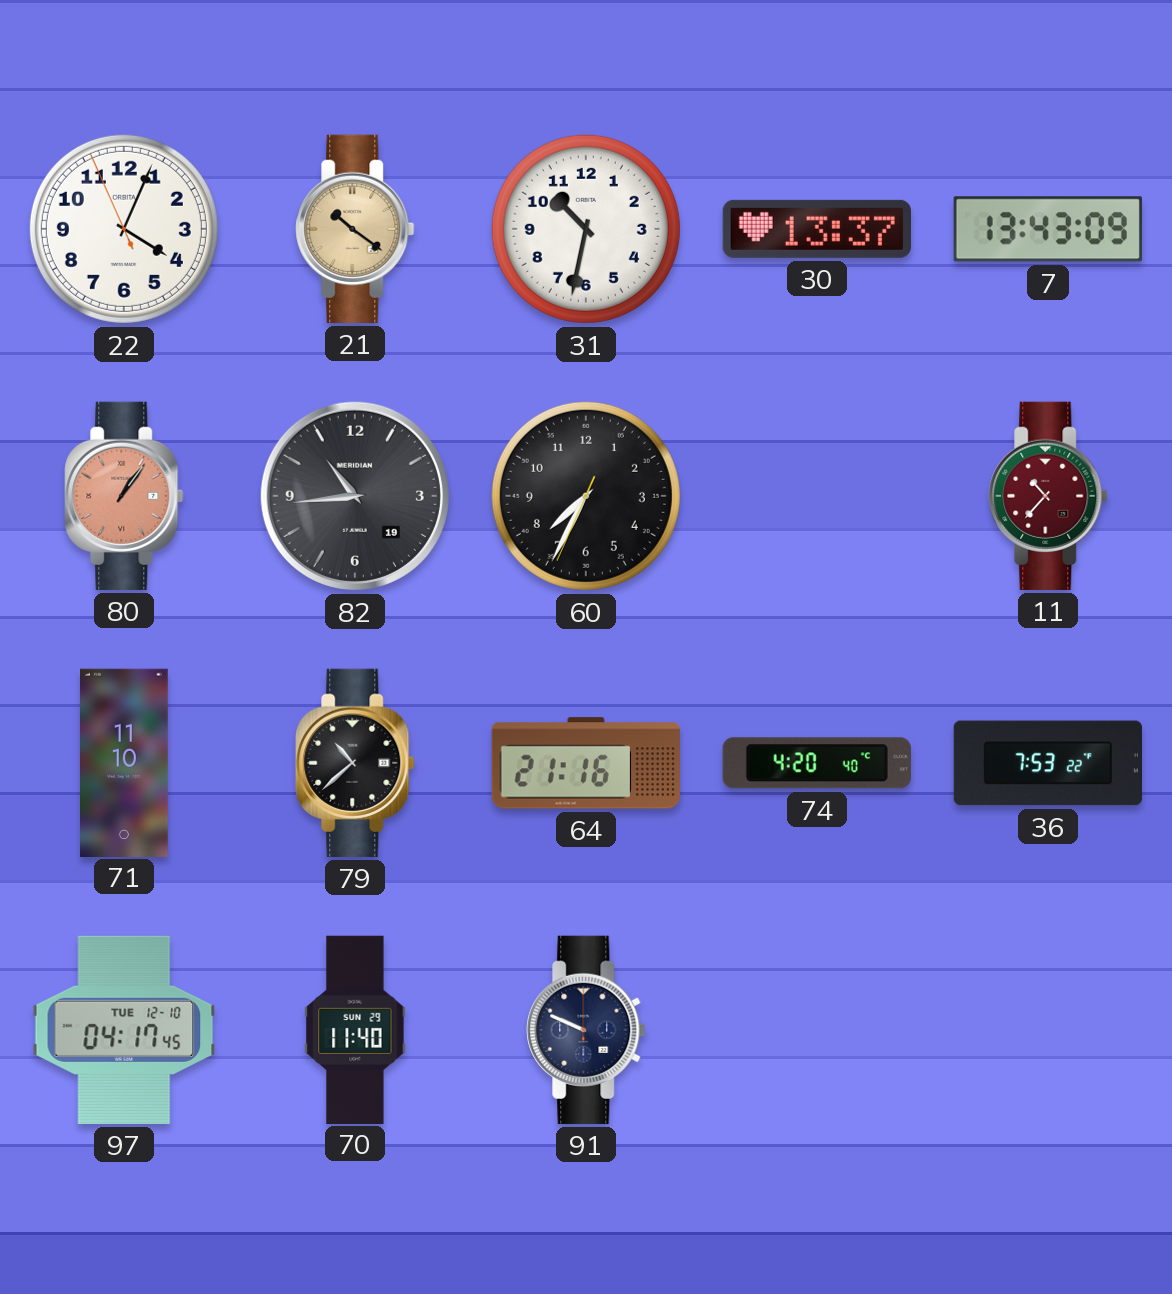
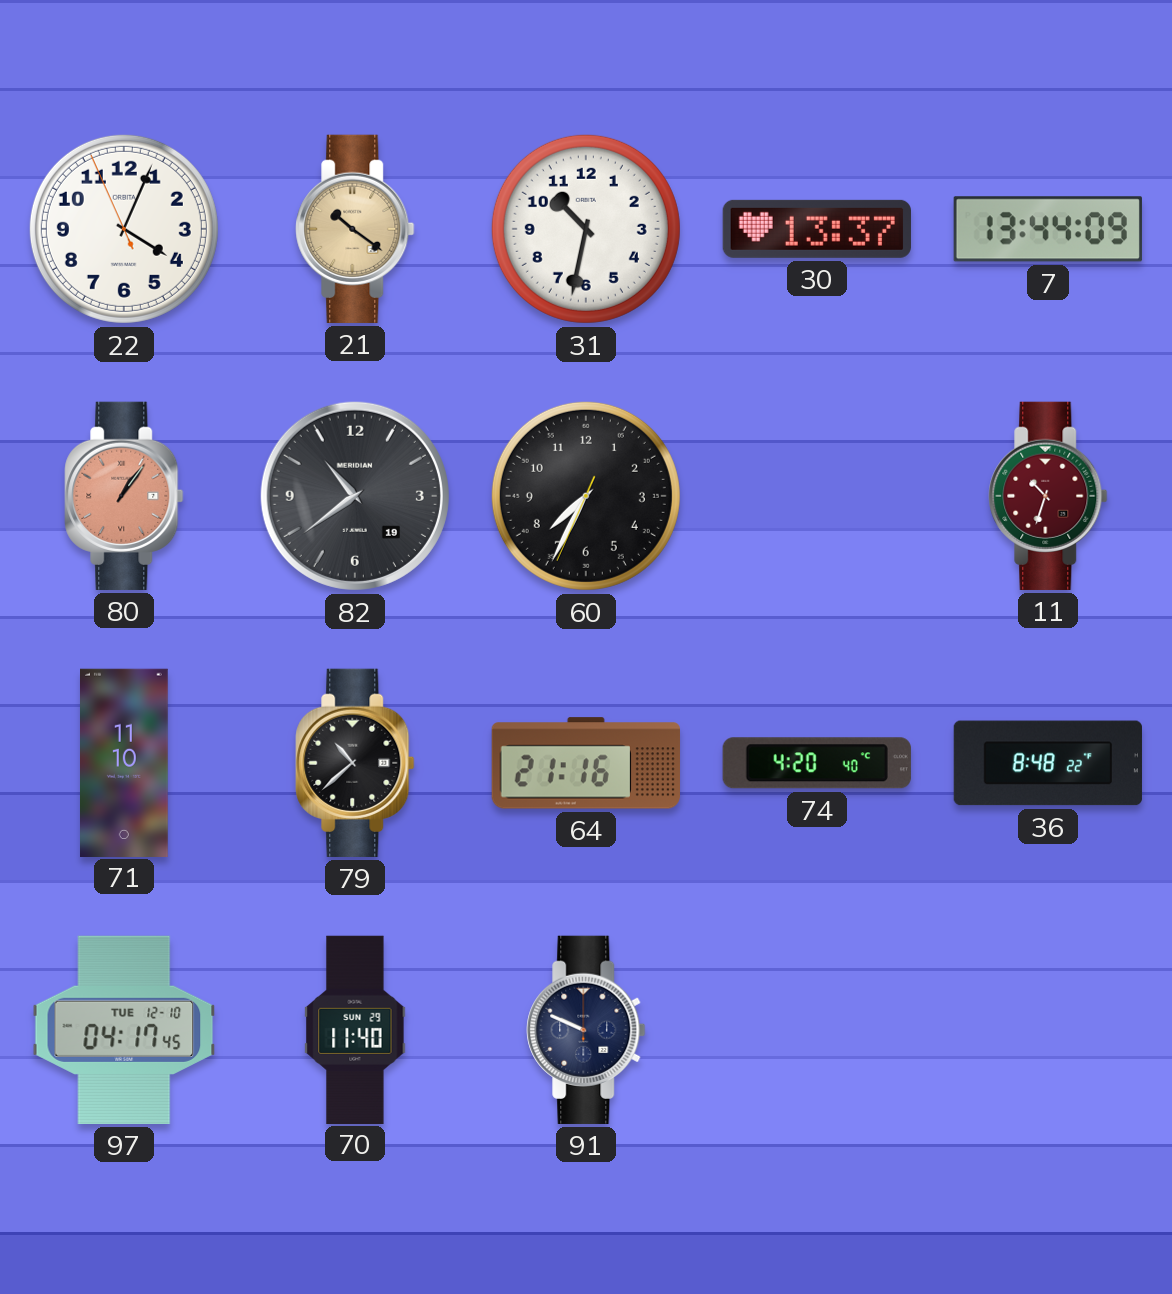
7: 13:43 -> 13:44 (1048, 229)
82: 10:44 -> 10:39 (355, 496)
11: 10:37 -> 10:33 (1048, 496)
36: 7:53 -> 8:48 (1048, 763)
